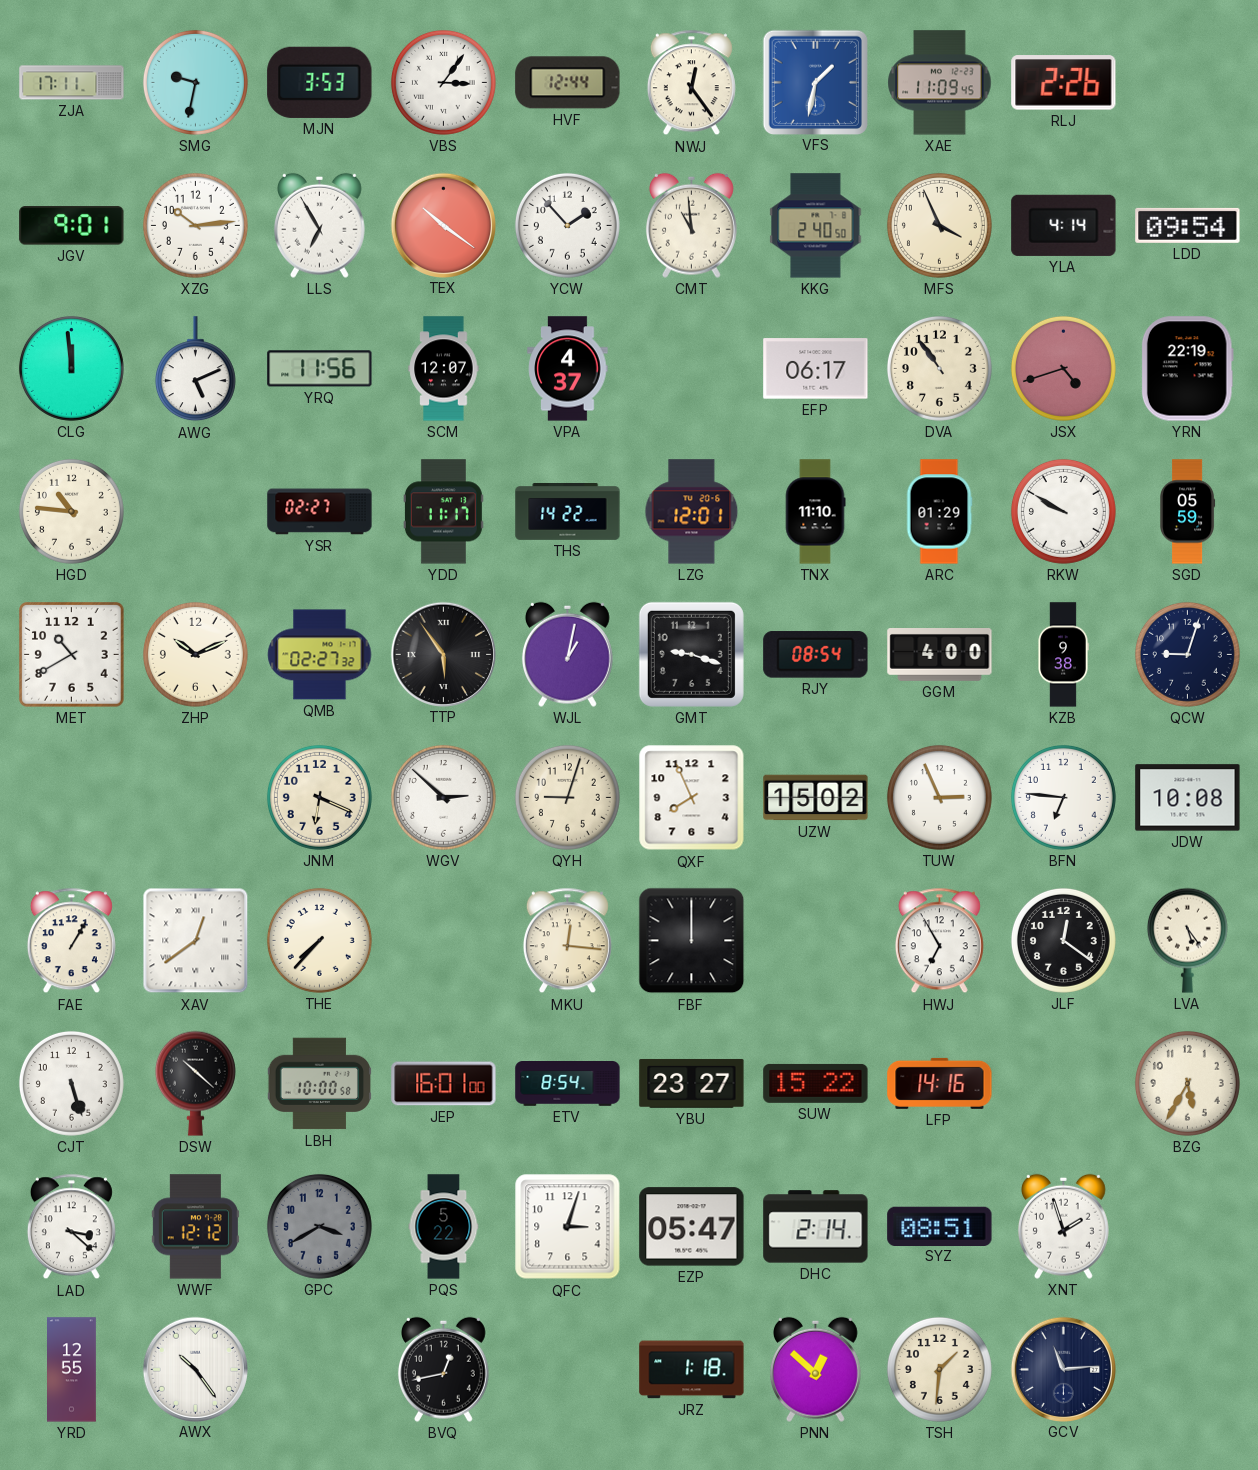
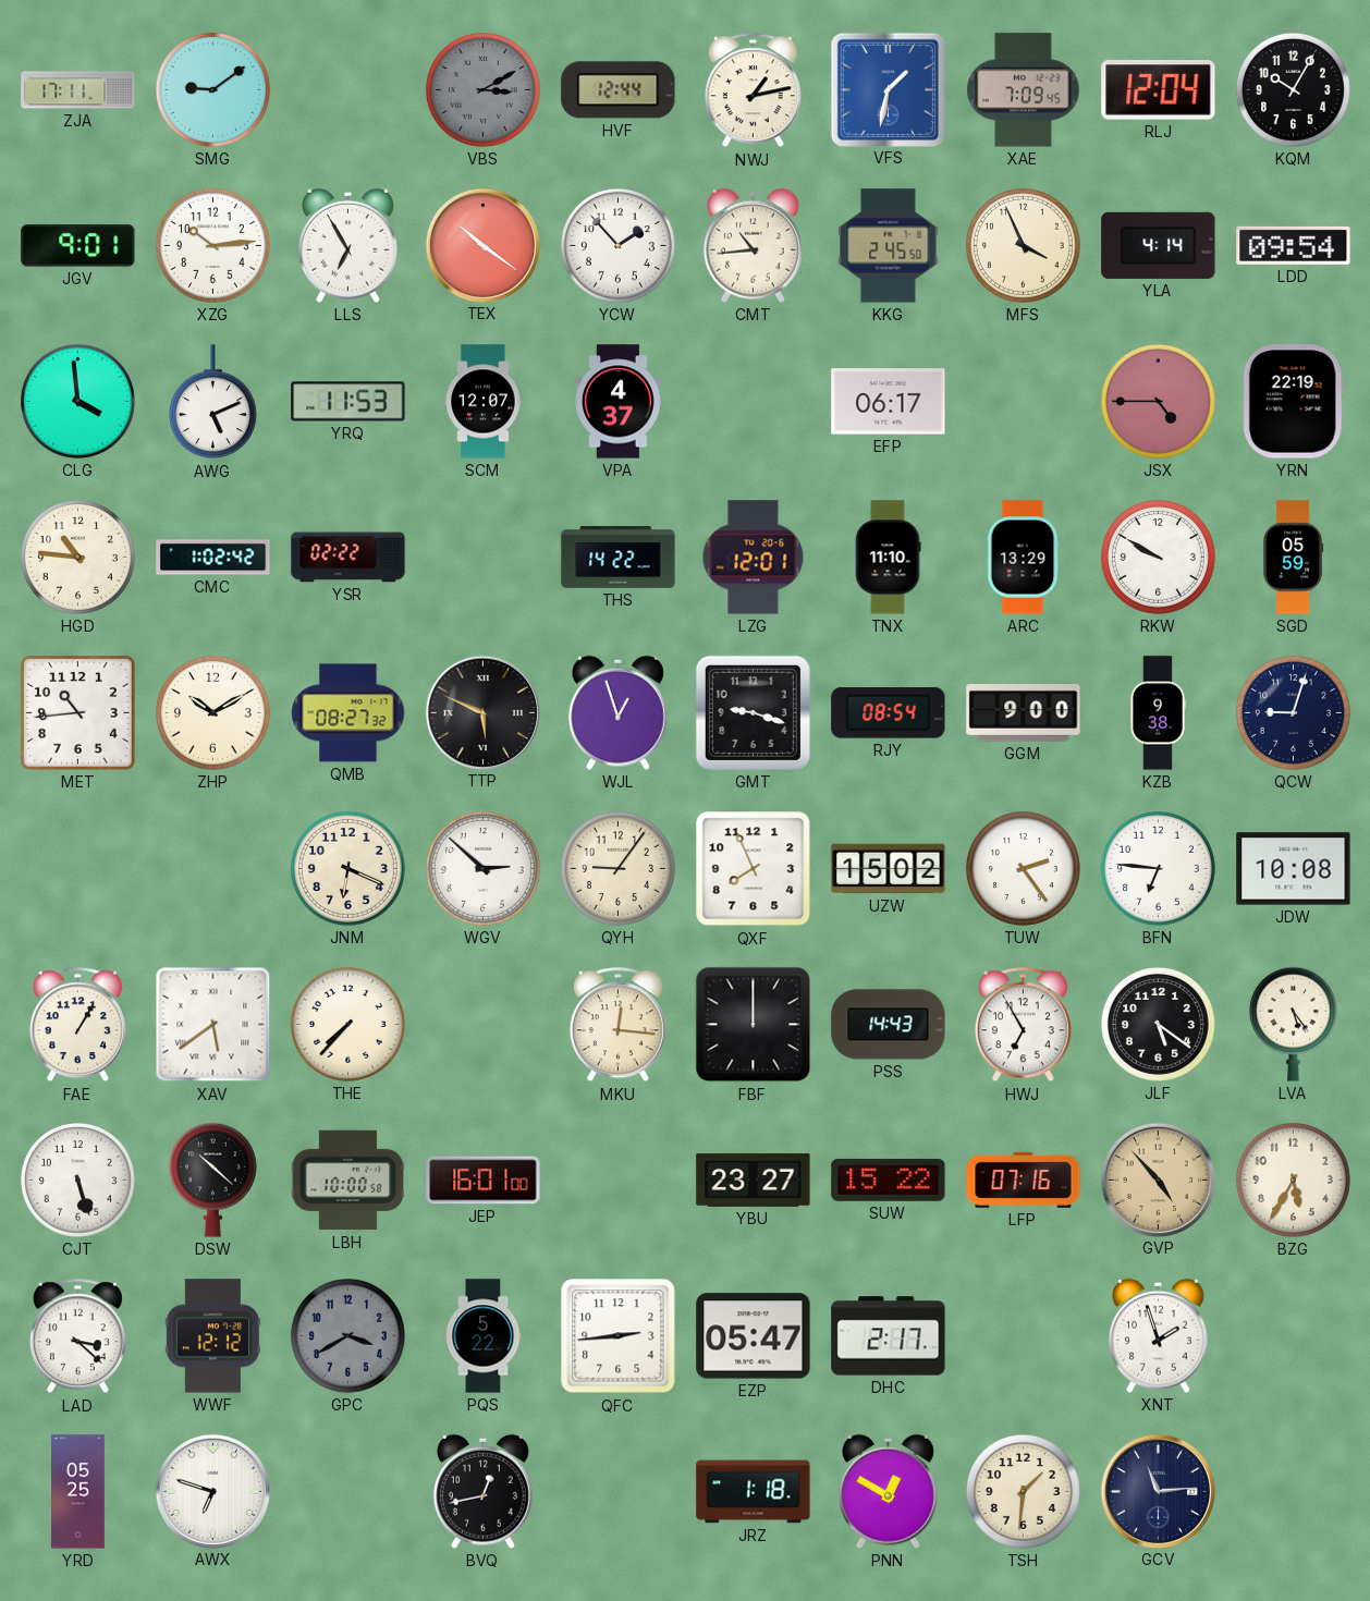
SMG: 9:32 -> 9:09 (212, 89)
MJN: 3:53 -> none (320, 82)
VBS: 3:06 -> 3:10 (482, 89)
VBS dial: white -> grey (482, 89)
NWJ: 12:24 -> 1:13 (753, 90)
XAE: 11:09 -> 7:09 (1024, 90)
RLJ: 2:26 -> 12:04 (1159, 90)
KQM: none -> 10:05 (1293, 89)
CMT: 10:59 -> 10:44 (753, 245)
KKG: 2:40 -> 2:45 (889, 246)
CLG: 11:59 -> 3:59 (77, 401)
YRQ: 11:56 -> 11:53 (348, 402)
DVA: 10:54 -> none (939, 368)
JSX: 4:42 -> 4:45 (1158, 401)
CMC: none -> 1:02 (213, 558)
YSR: 02:27 -> 02:22 (348, 558)
YDD: 11:17 -> none (443, 512)
ARC: 01:29 -> 13:29 (1023, 558)
MET: 10:40 -> 10:44 (78, 713)
ZHP: 10:11 -> 10:10 (212, 712)
QMB: 02:27 -> 08:27 (348, 713)
TTP: 5:54 -> 5:49 (482, 712)
WJL: 1:02 -> 12:57 (617, 712)
GGM: 4:00 -> 9:00 (1024, 713)
QYH: 9:03 -> 9:06 (617, 868)
TUW: 2:56 -> 2:24 (1023, 868)
XAV: 12:39 -> 5:39 (213, 1025)
PSS: none -> 14:43 (889, 1025)
JLF: 12:21 -> 5:21 (1158, 1024)
ETV: 8:54 -> none (568, 1084)
LFP: 14:16 -> 07:16 (1024, 1180)
GVP: none -> 4:53 (1158, 1180)
QFC: 3:03 -> 2:44 (619, 1336)
DHC: 2:14 -> 2:17 (889, 1336)
SYZ: 08:51 -> none (940, 1226)
YRD: 12:55 -> 05:25 (78, 1492)
AWX: 10:24 -> 6:48 (212, 1491)
PNN: 12:52 -> 12:50 (888, 1491)
